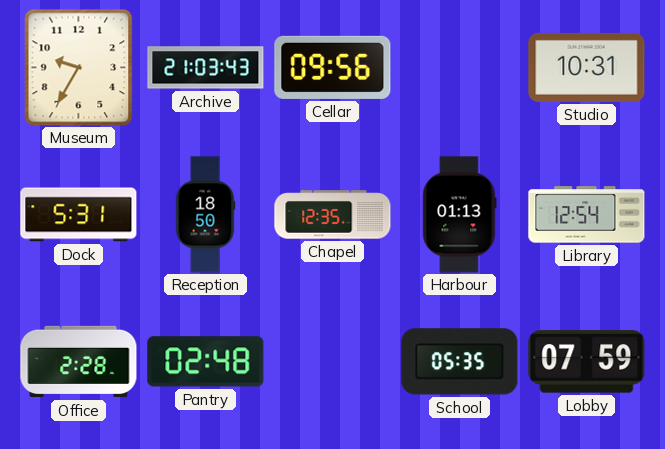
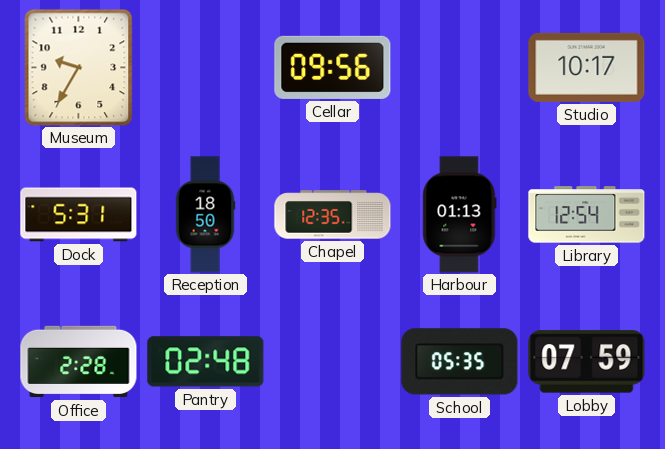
Archive: 21:03 -> none (206, 68)
Studio: 10:31 -> 10:17 (587, 67)
